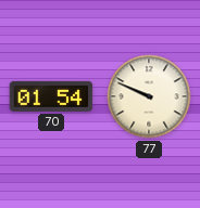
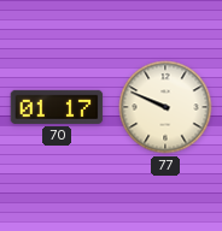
70: 01:54 -> 01:17 (57, 107)
